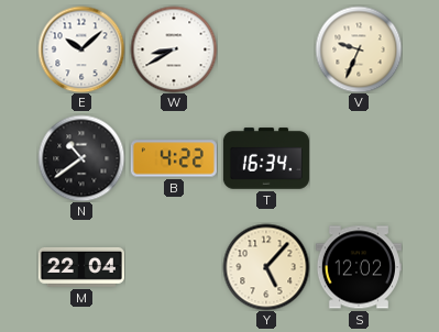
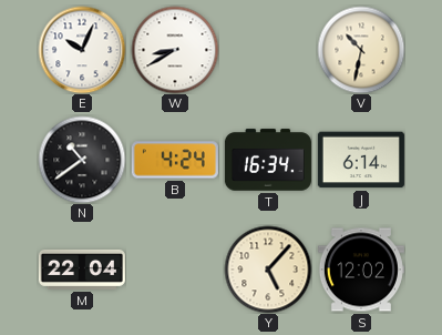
E: 10:08 -> 10:04 (82, 50)
V: 9:34 -> 10:32 (361, 50)
B: 4:22 -> 4:24 (175, 160)
J: none -> 6:14 (361, 160)
